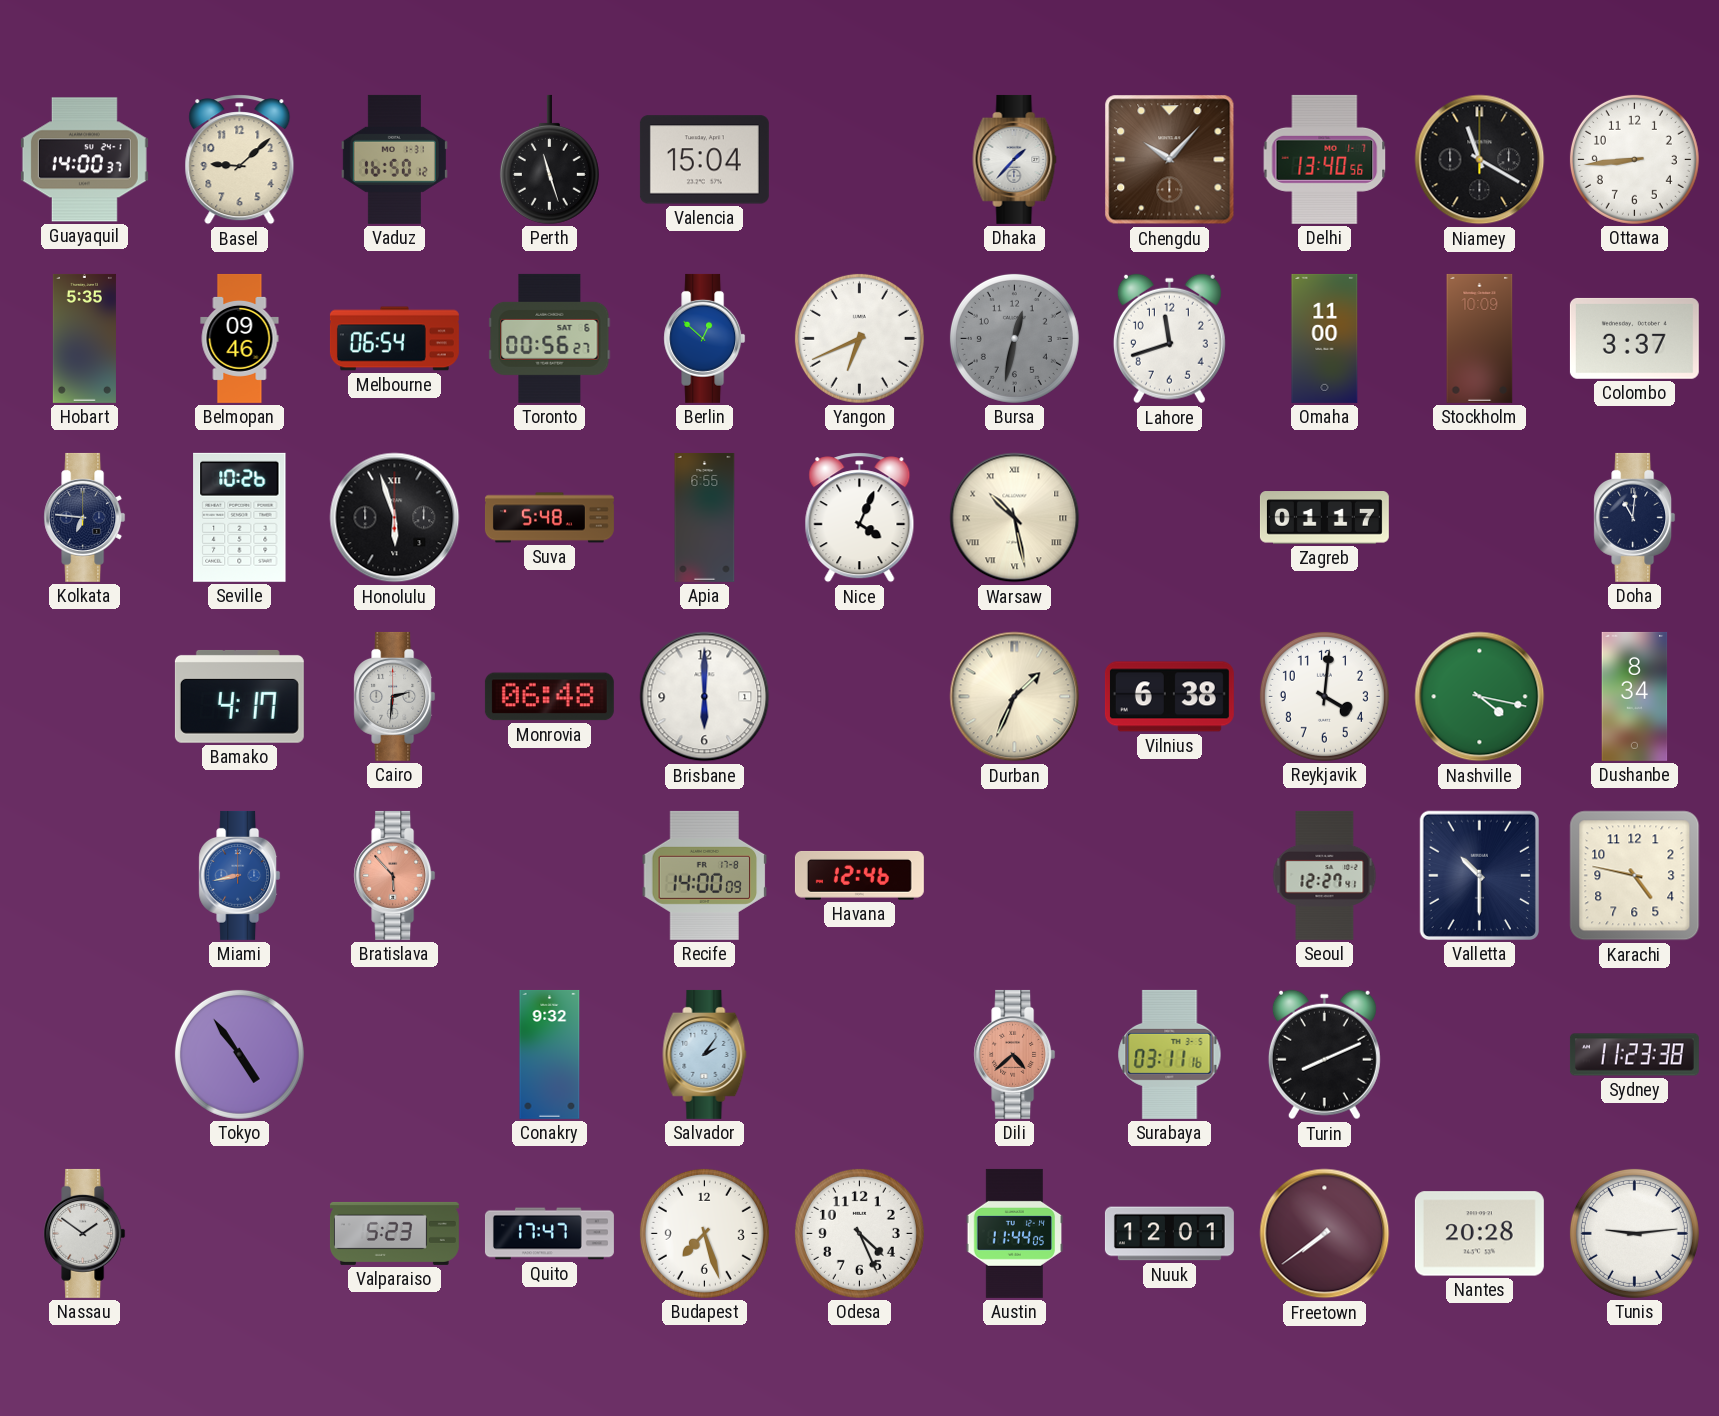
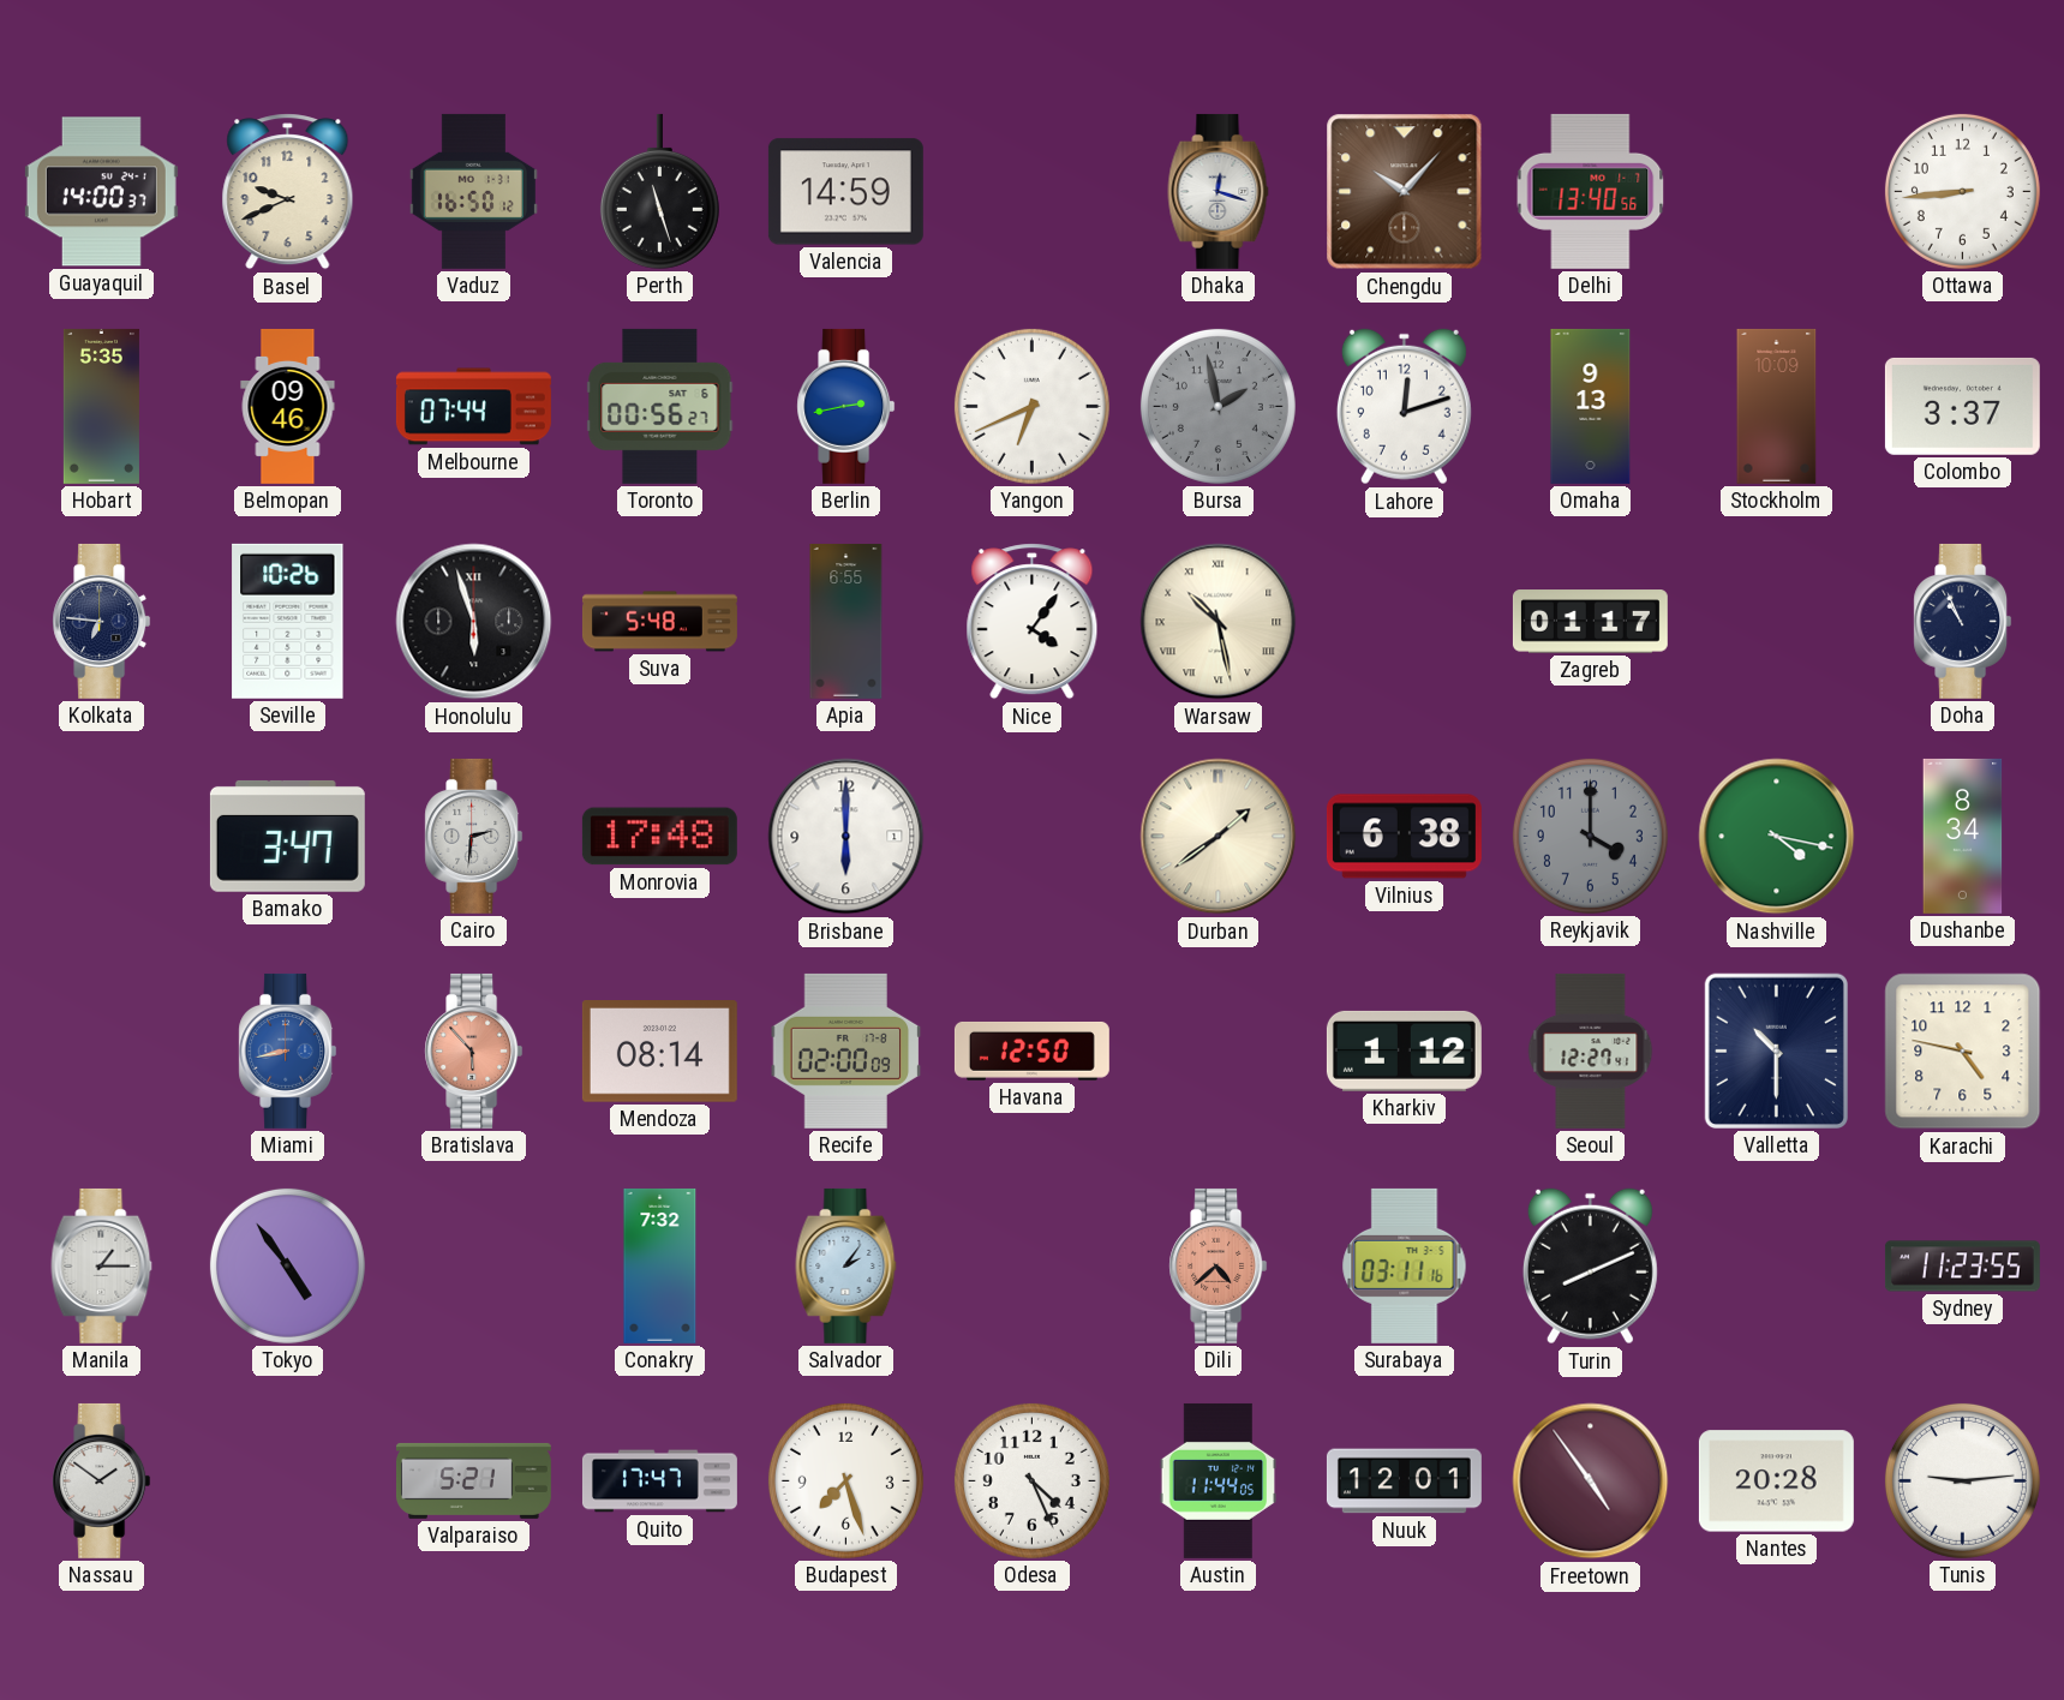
Basel: 9:08 -> 9:41 (288, 192)
Valencia: 15:04 -> 14:59 (845, 192)
Dhaka: 1:37 -> 12:18 (1219, 191)
Niamey: 11:20 -> none (1480, 160)
Melbourne: 06:54 -> 07:44 (473, 407)
Berlin: 12:52 -> 2:43 (846, 406)
Bursa: 12:32 -> 1:58 (1218, 406)
Lahore: 11:42 -> 12:12 (1404, 407)
Omaha: 11:00 -> 9:13 (1591, 406)
Nice: 4:04 -> 4:06 (1033, 622)
Doha: 11:01 -> 10:56 (1963, 621)
Bamako: 4:17 -> 3:47 (287, 836)
Monrovia: 06:48 -> 17:48 (659, 837)
Durban: 1:34 -> 1:39 (1219, 837)
Reykjavik: 4:01 -> 4:00 (1590, 836)
Reykjavik dial: white -> grey (1590, 836)
Mendoza: none -> 08:14 (659, 1052)
Recife: 14:00 -> 02:00 (846, 1050)
Havana: 12:46 -> 12:50 (1031, 1052)
Kharkiv: none -> 1:12 (1404, 1050)
Manila: none -> 1:15 (102, 1265)
Conakry: 9:32 -> 7:32 (660, 1265)
Sydney: 11:23:38 -> 11:23:55 (1962, 1267)
Valparaiso: 5:23 -> 5:21 (473, 1480)
Freetown: 7:39 -> 4:54 (1591, 1481)
